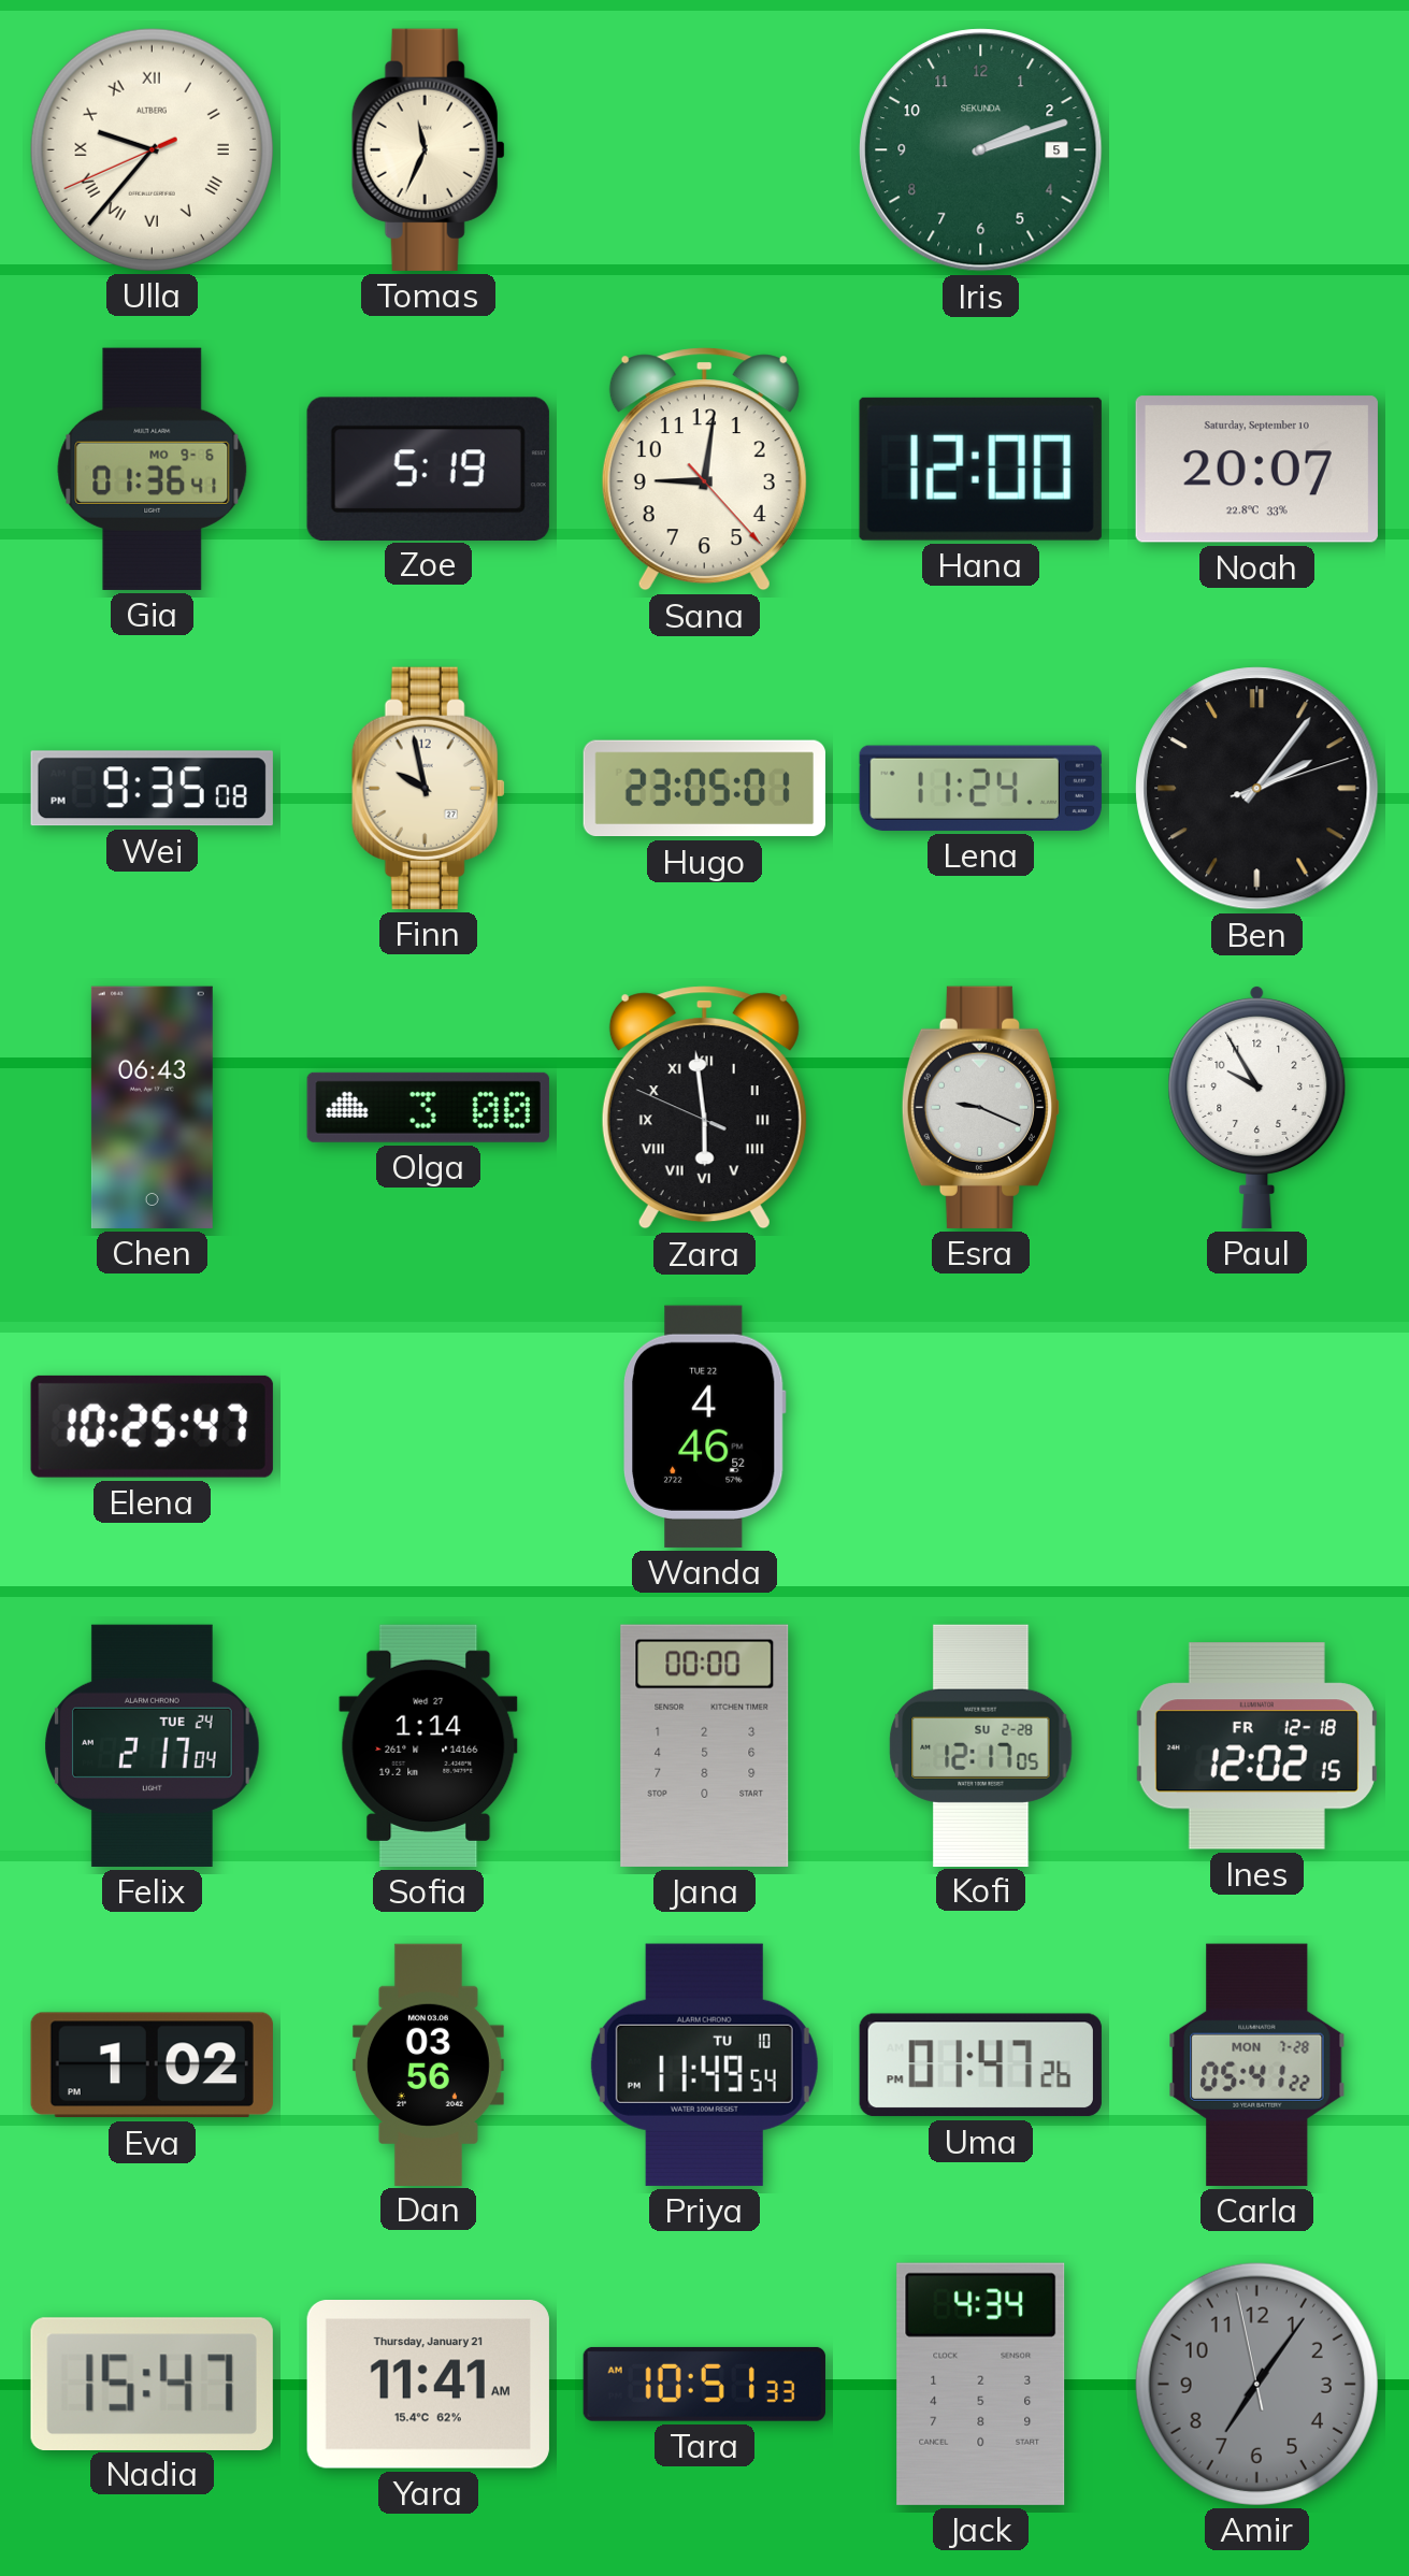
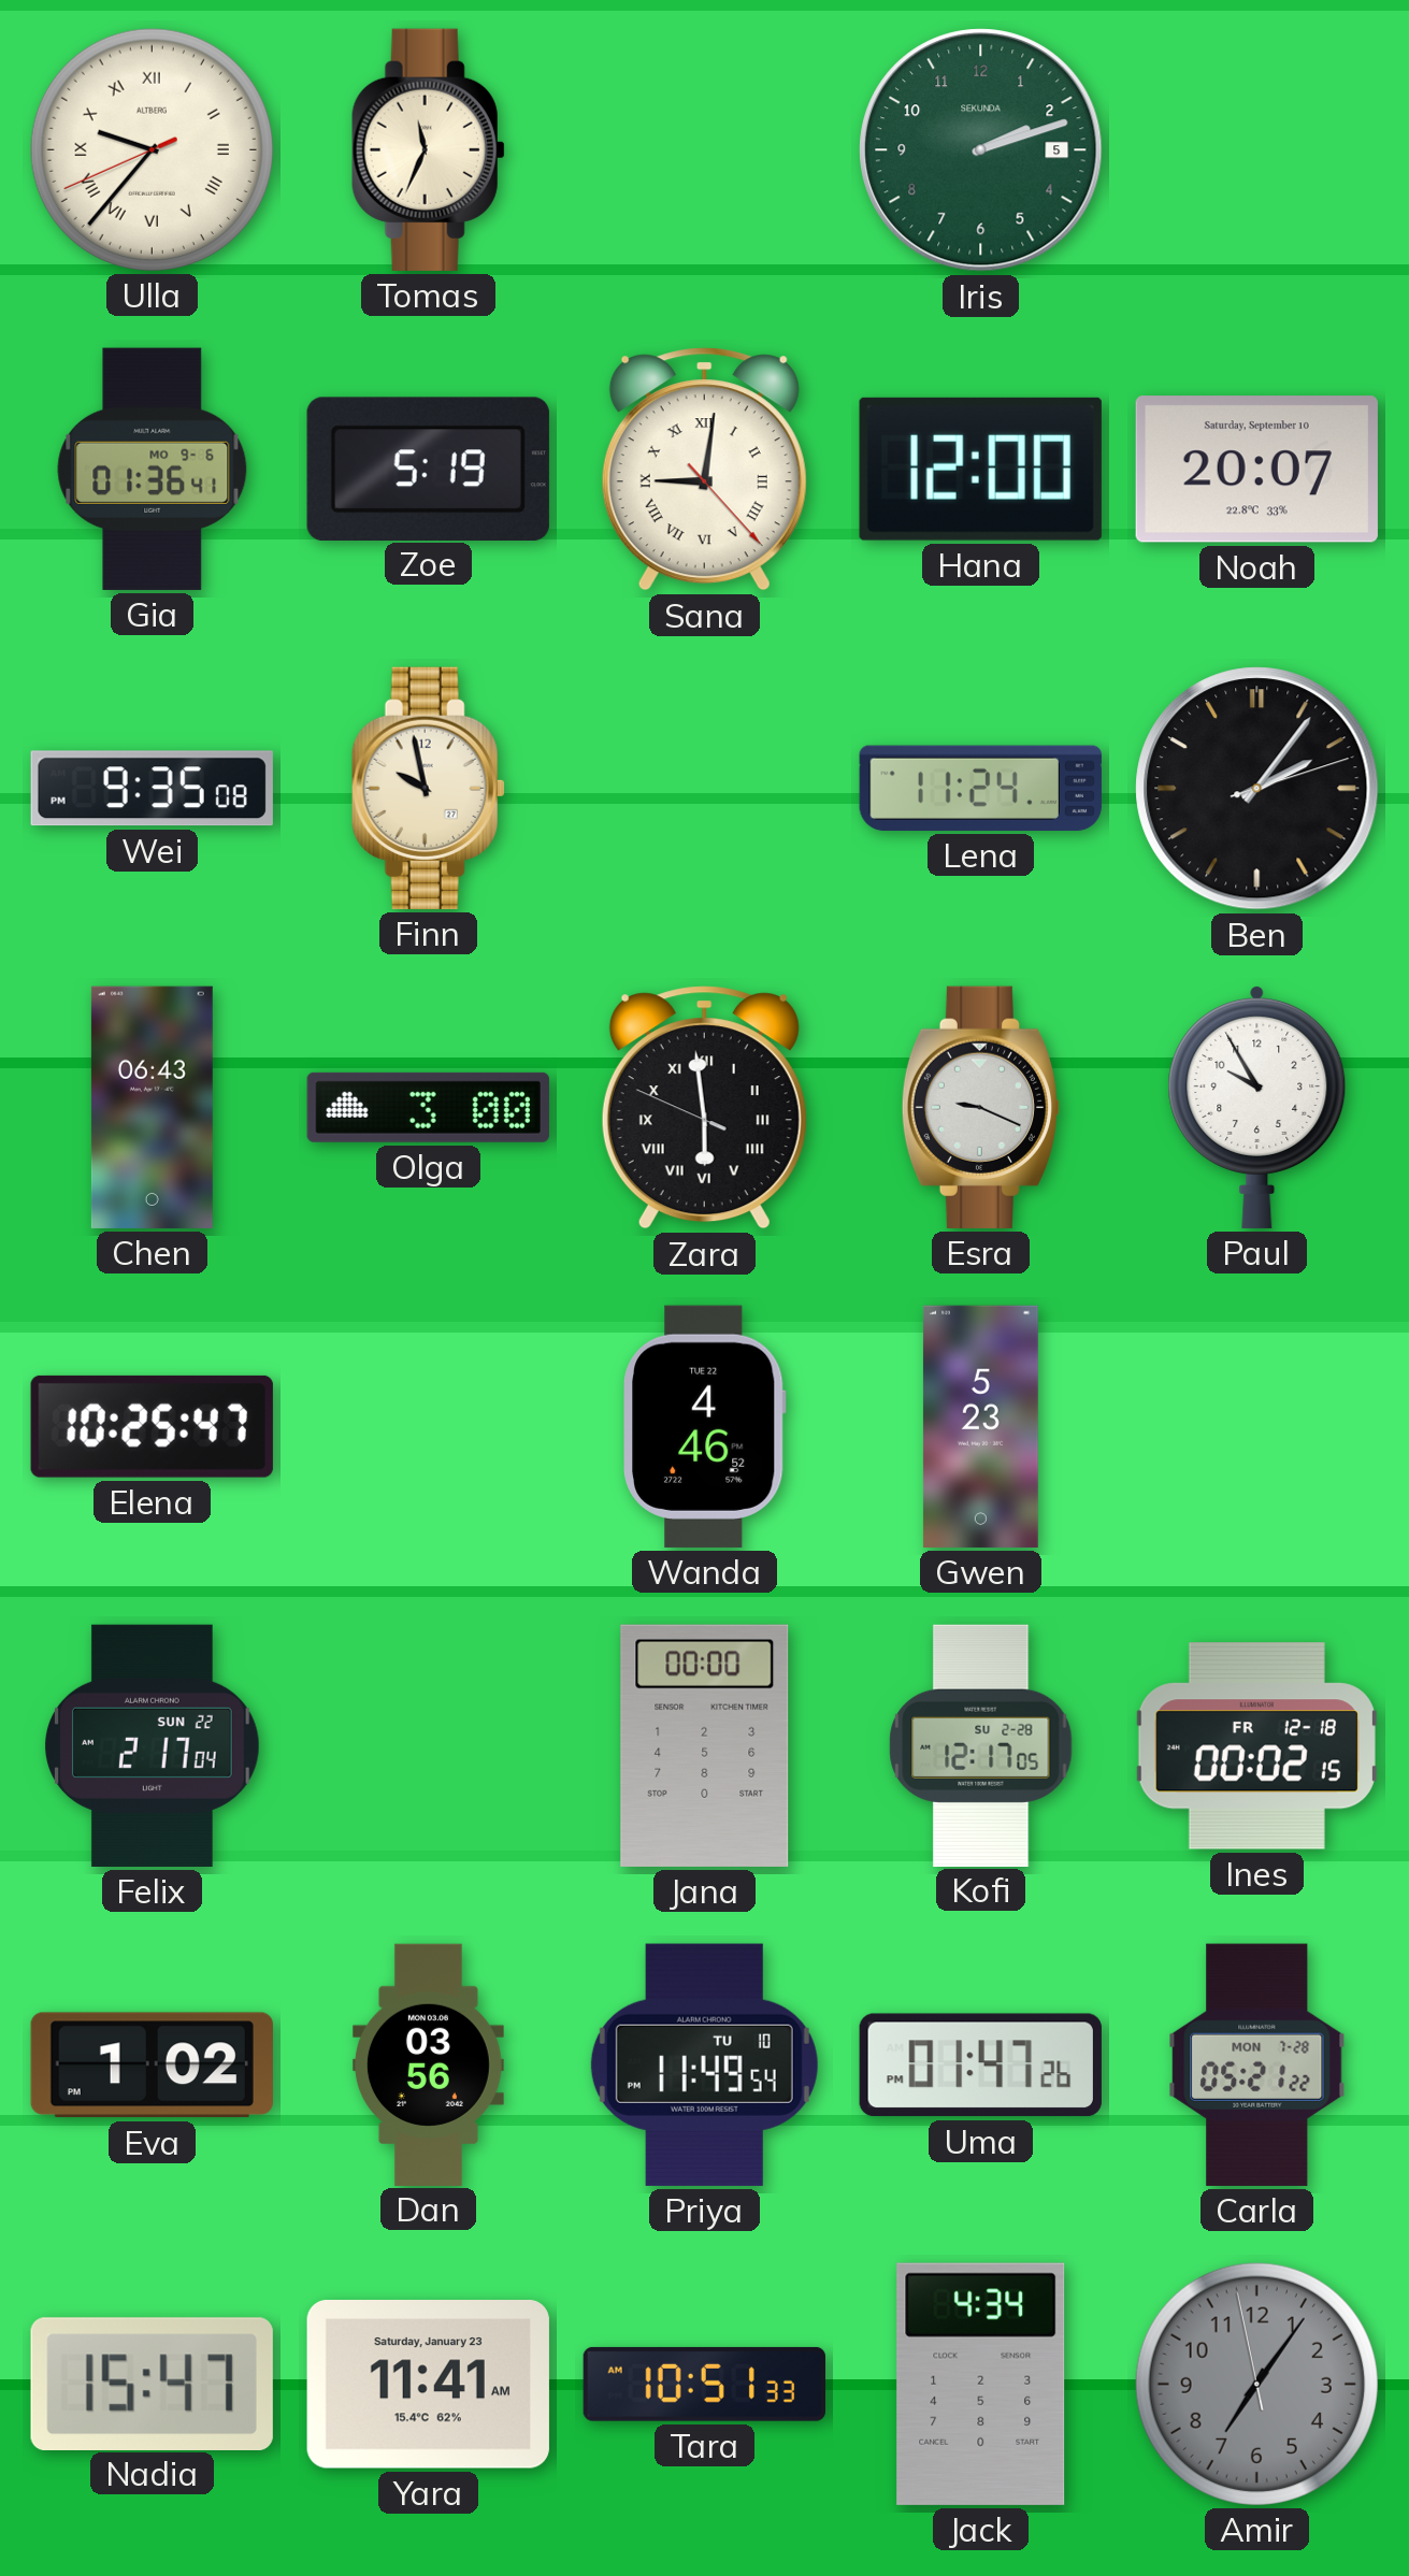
Sana numerals: Arabic -> Roman (704, 470)
Hugo: 23:05 -> none (704, 789)
Gwen: none -> 5:23 (980, 1426)
Felix date: TUE 24 -> SUN 22 (153, 1745)
Sofia: 1:14 -> none (429, 1745)
Ines: 12:02 -> 00:02 (1256, 1746)
Carla: 05:41 -> 05:21 (1257, 2064)
Yara date: Thursday, January 21 -> Saturday, January 23 (428, 2385)
